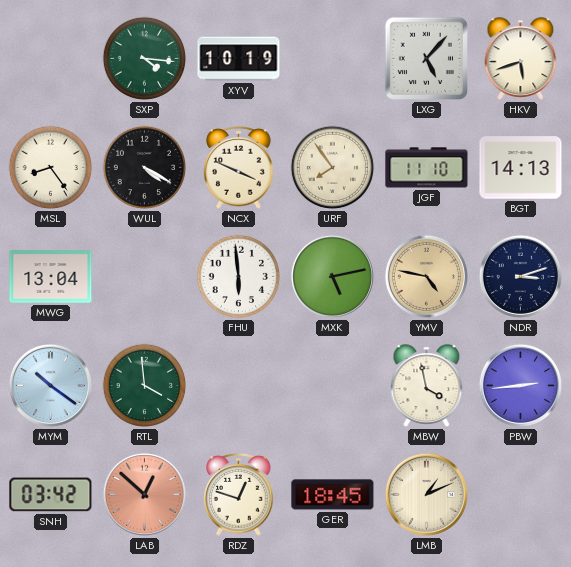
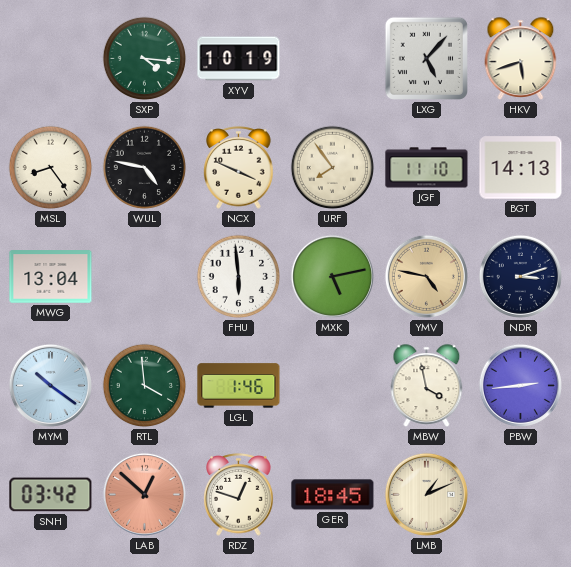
WUL: 4:20 -> 4:47 (145, 168)
LGL: none -> 1:46 (239, 386)
